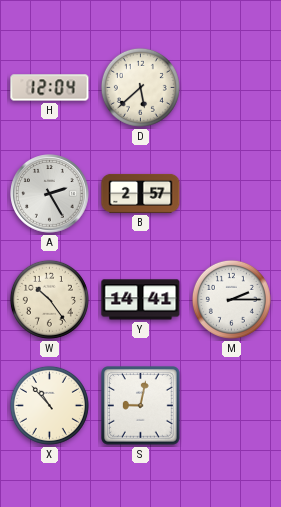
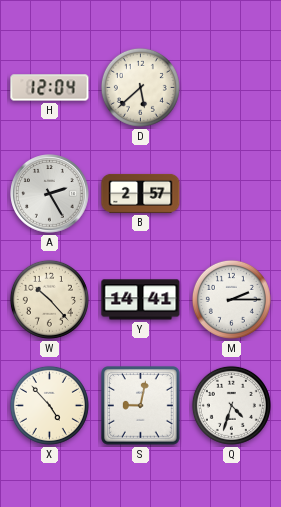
W: 10:24 -> 10:23 (49, 299)
X: 10:53 -> 4:53 (49, 405)
Q: none -> 4:33 (231, 405)
